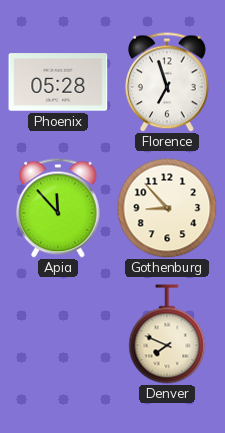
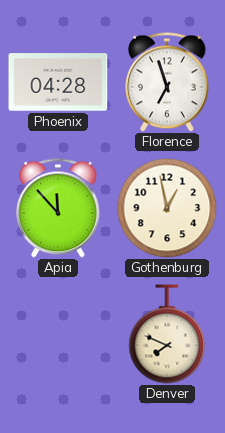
Phoenix: 05:28 -> 04:28 (58, 82)
Gothenburg: 8:53 -> 12:58 (167, 208)
